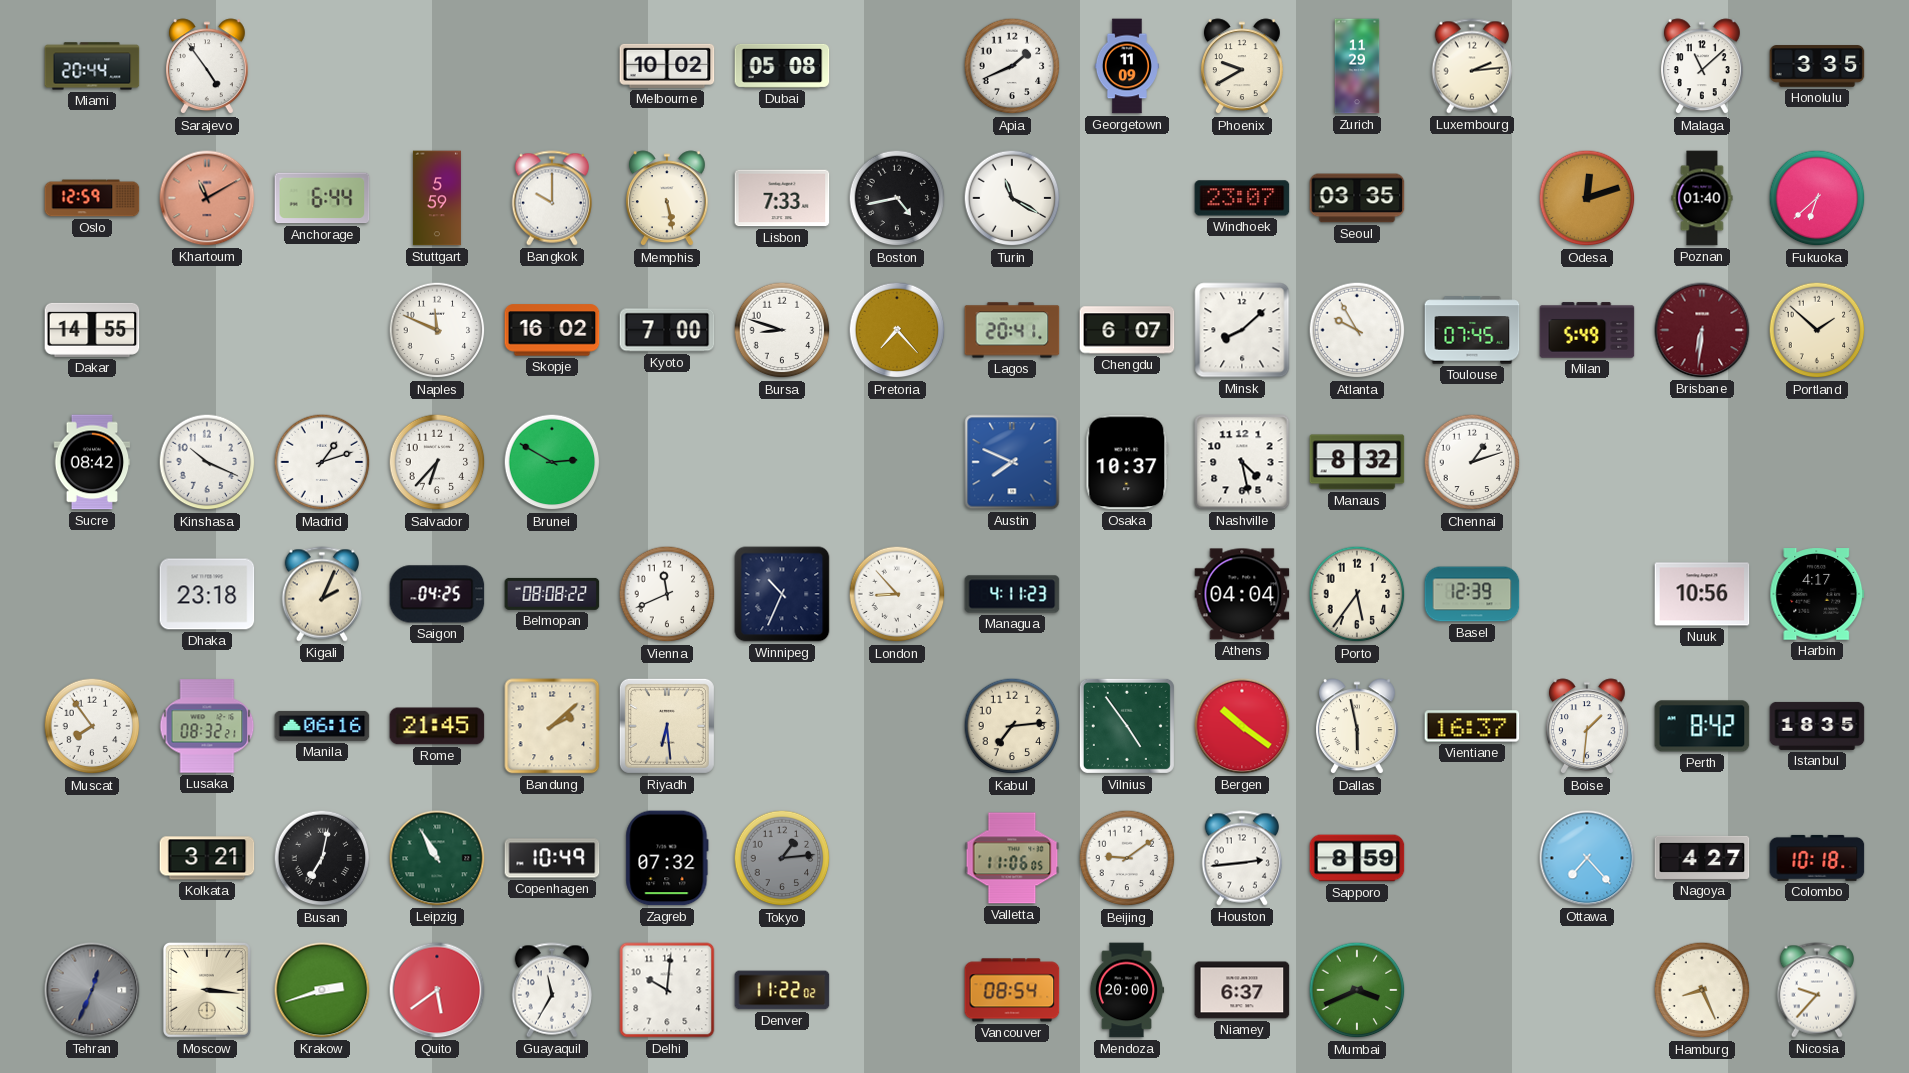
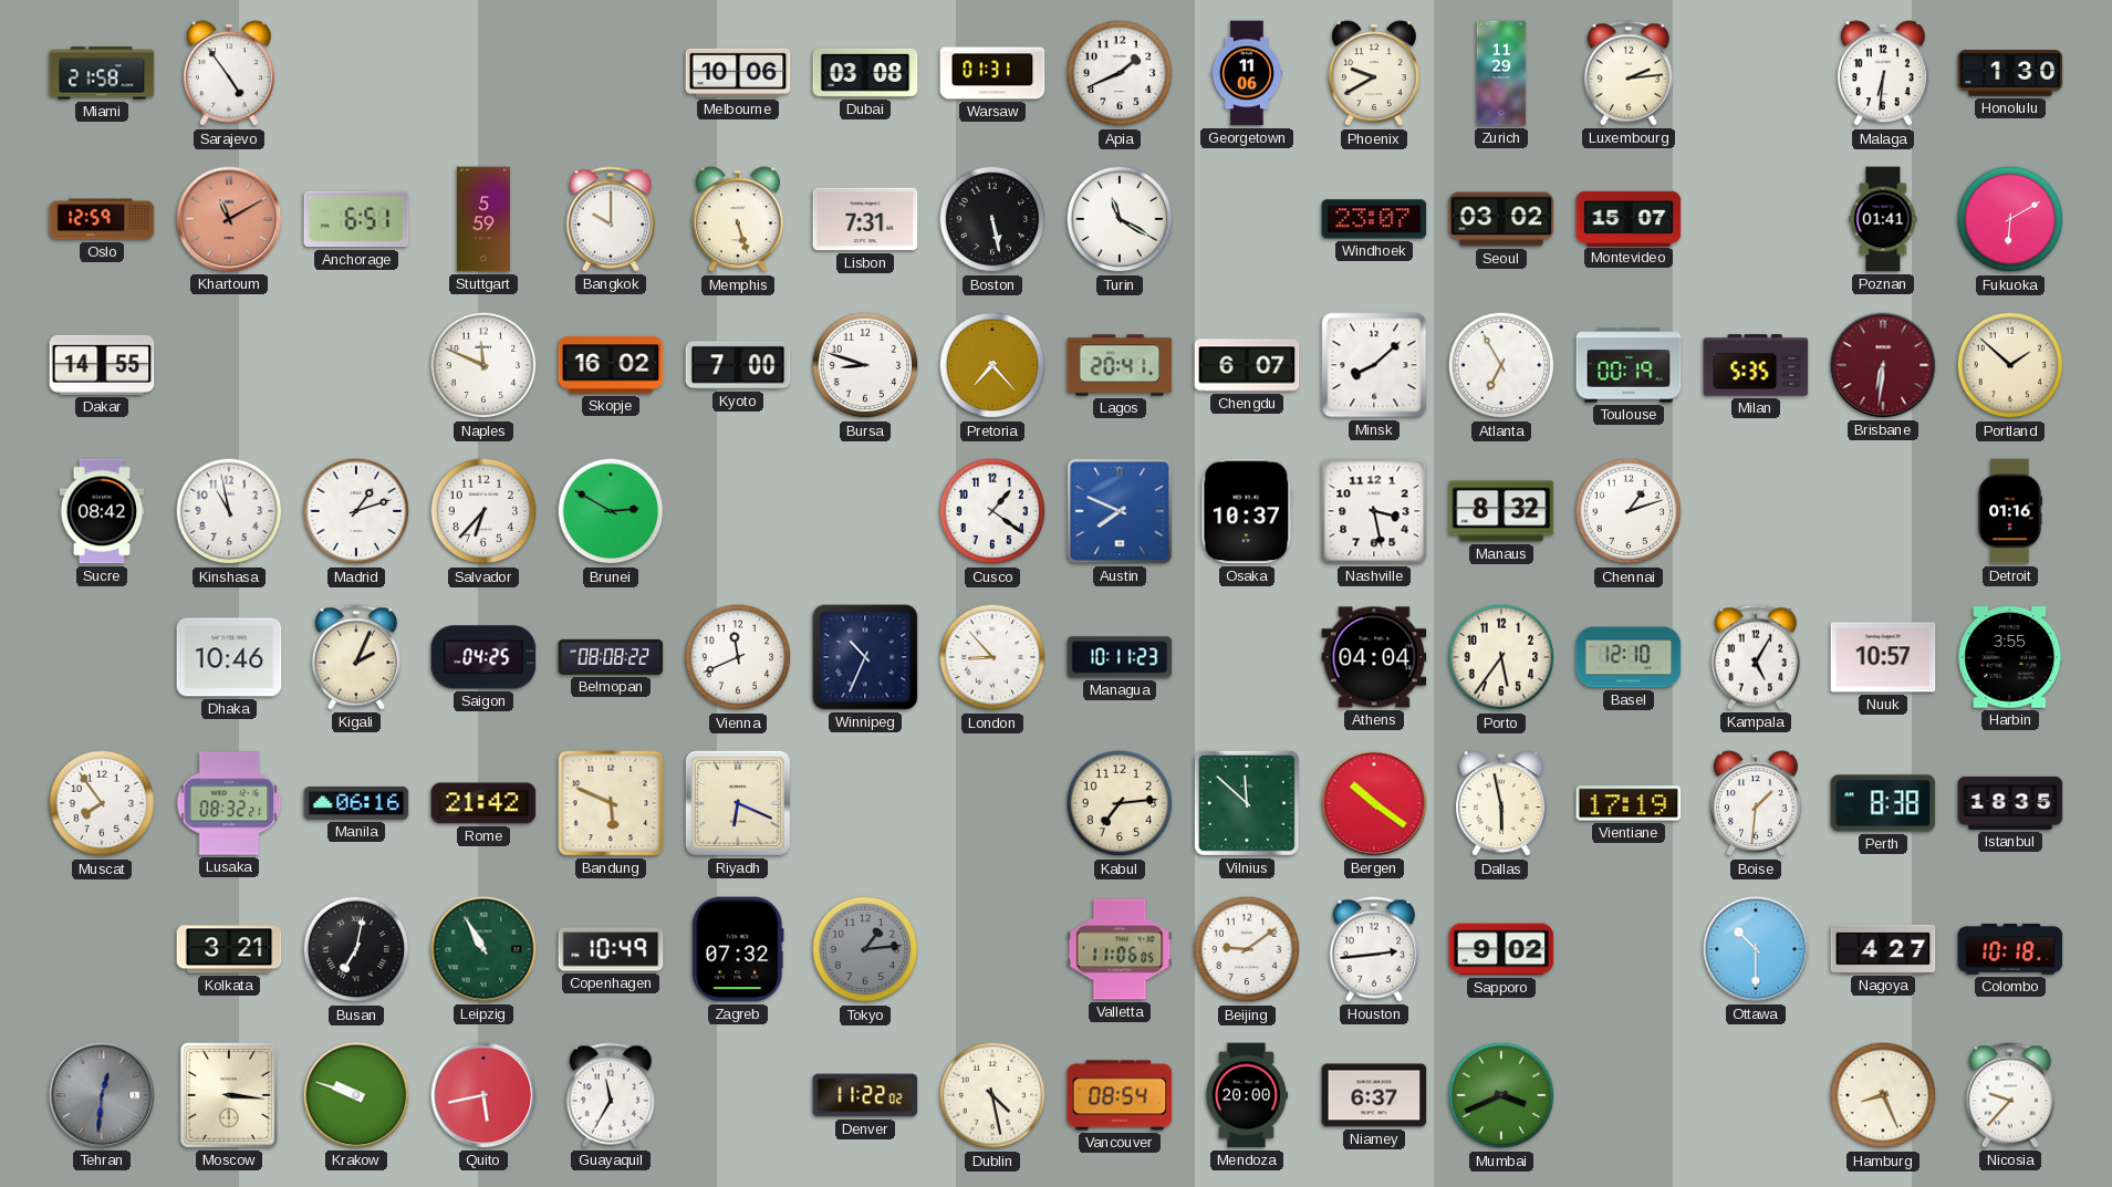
Miami: 20:44 -> 21:58 (102, 73)
Melbourne: 10:02 -> 10:06 (738, 73)
Dubai: 05:08 -> 03:08 (865, 73)
Warsaw: none -> 01:31 (992, 73)
Georgetown: 11:09 -> 11:06 (1247, 73)
Malaga: 11:08 -> 6:31 (1883, 74)
Honolulu: 3:35 -> 1:30 (2010, 73)
Anchorage: 6:44 -> 6:51 (356, 219)
Memphis: 5:28 -> 5:27 (738, 220)
Lisbon: 7:33 -> 7:31 (865, 219)
Boston: 4:43 -> 5:28 (992, 219)
Seoul: 03:35 -> 03:02 (1501, 219)
Montevideo: none -> 15:07 (1629, 218)
Odesa: 12:12 -> none (1587, 198)
Poznan: 01:40 -> 01:41 (1883, 219)
Fukuoka: 6:38 -> 6:10 (2010, 219)
Atlanta: 9:55 -> 6:55 (1501, 365)
Toulouse: 07:45 -> 00:19 (1629, 365)
Milan: 5:49 -> 5:35 (1756, 365)
Kinshasa: 10:19 -> 10:58 (229, 511)
Cusco: none -> 1:21 (992, 511)
Nashville: 4:28 -> 3:28 (1374, 511)
Detroit: none -> 01:16 (2010, 511)
Dhaka: 23:18 -> 10:46 (229, 657)
Managua: 4:11 -> 10:11 (1120, 657)
Basel: 12:39 -> 12:10 (1629, 657)
Kampala: none -> 5:05 (1755, 657)
Nuuk: 10:56 -> 10:57 (1883, 657)
Harbin: 4:17 -> 3:55 (2010, 657)
Rome: 21:45 -> 21:42 (483, 803)
Bandung: 2:08 -> 5:49 (611, 803)
Riyadh: 6:29 -> 6:19 (738, 803)
Vilnius: 4:54 -> 11:52 (1247, 803)
Vientiane: 16:37 -> 17:19 (1629, 803)
Perth: 8:42 -> 8:38 (1883, 803)
Sapporo: 8:59 -> 9:02 (1501, 949)
Ottawa: 7:23 -> 10:30 (1756, 949)
Tehran: 12:34 -> 12:31 (102, 1095)
Krakow: 2:42 -> 9:48 (356, 1095)
Quito: 5:39 -> 5:43 (483, 1095)
Delhi: 10:01 -> none (667, 990)
Dublin: none -> 4:28 (992, 1095)
